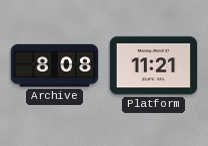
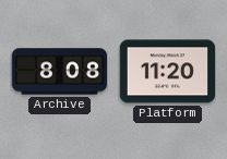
Platform: 11:21 -> 11:20 (167, 72)
